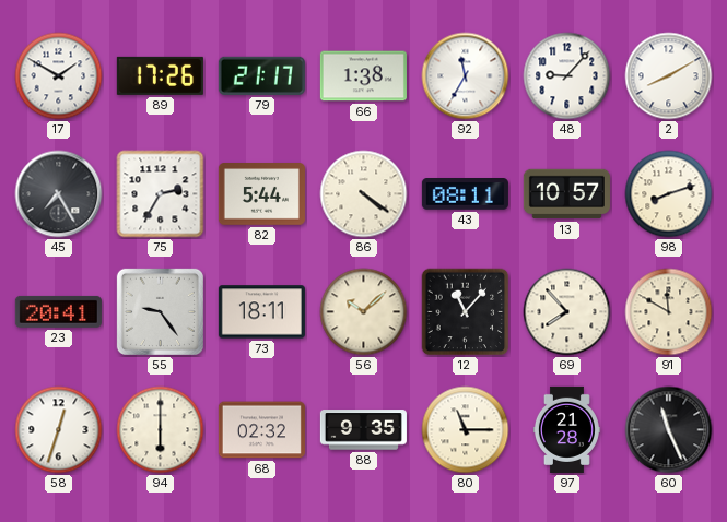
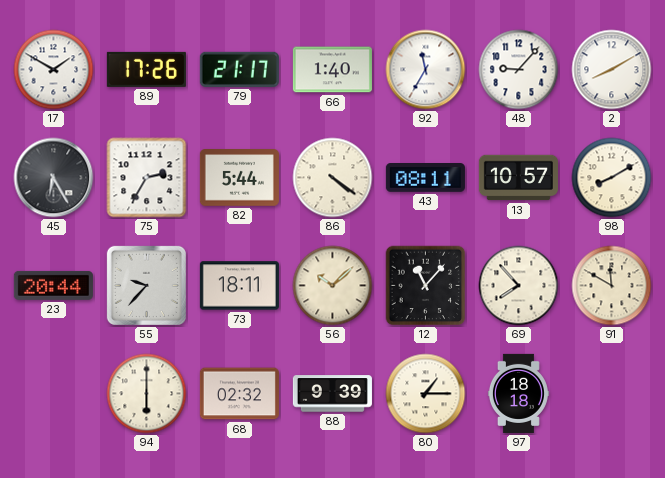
66: 1:38 -> 1:40 (332, 70)
45: 7:25 -> 6:25 (54, 178)
98: 8:12 -> 8:10 (612, 178)
23: 20:41 -> 20:44 (53, 285)
55: 9:24 -> 9:37 (146, 285)
58: 12:33 -> none (59, 430)
88: 9:35 -> 9:39 (332, 394)
80: 11:15 -> 1:15 (426, 394)
97: 21:28 -> 18:18 (518, 393)
60: 11:26 -> none (669, 430)
